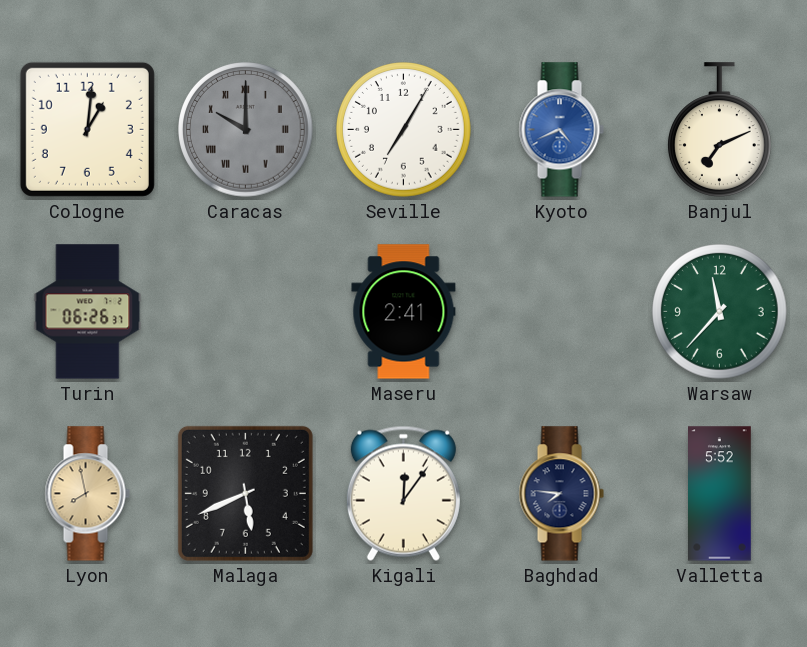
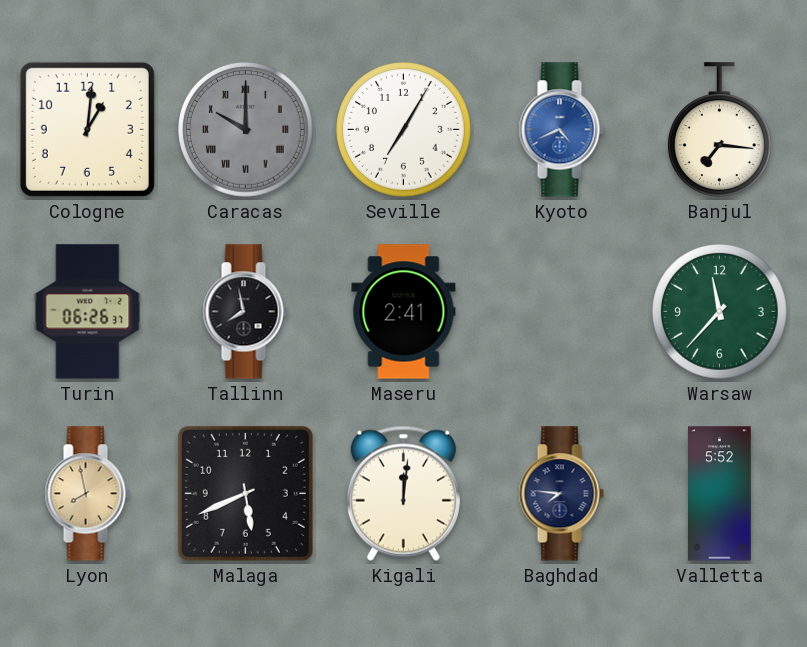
Banjul: 7:11 -> 7:16 (719, 130)
Tallinn: none -> 7:58 (245, 312)
Kigali: 12:06 -> 12:01 (403, 493)
